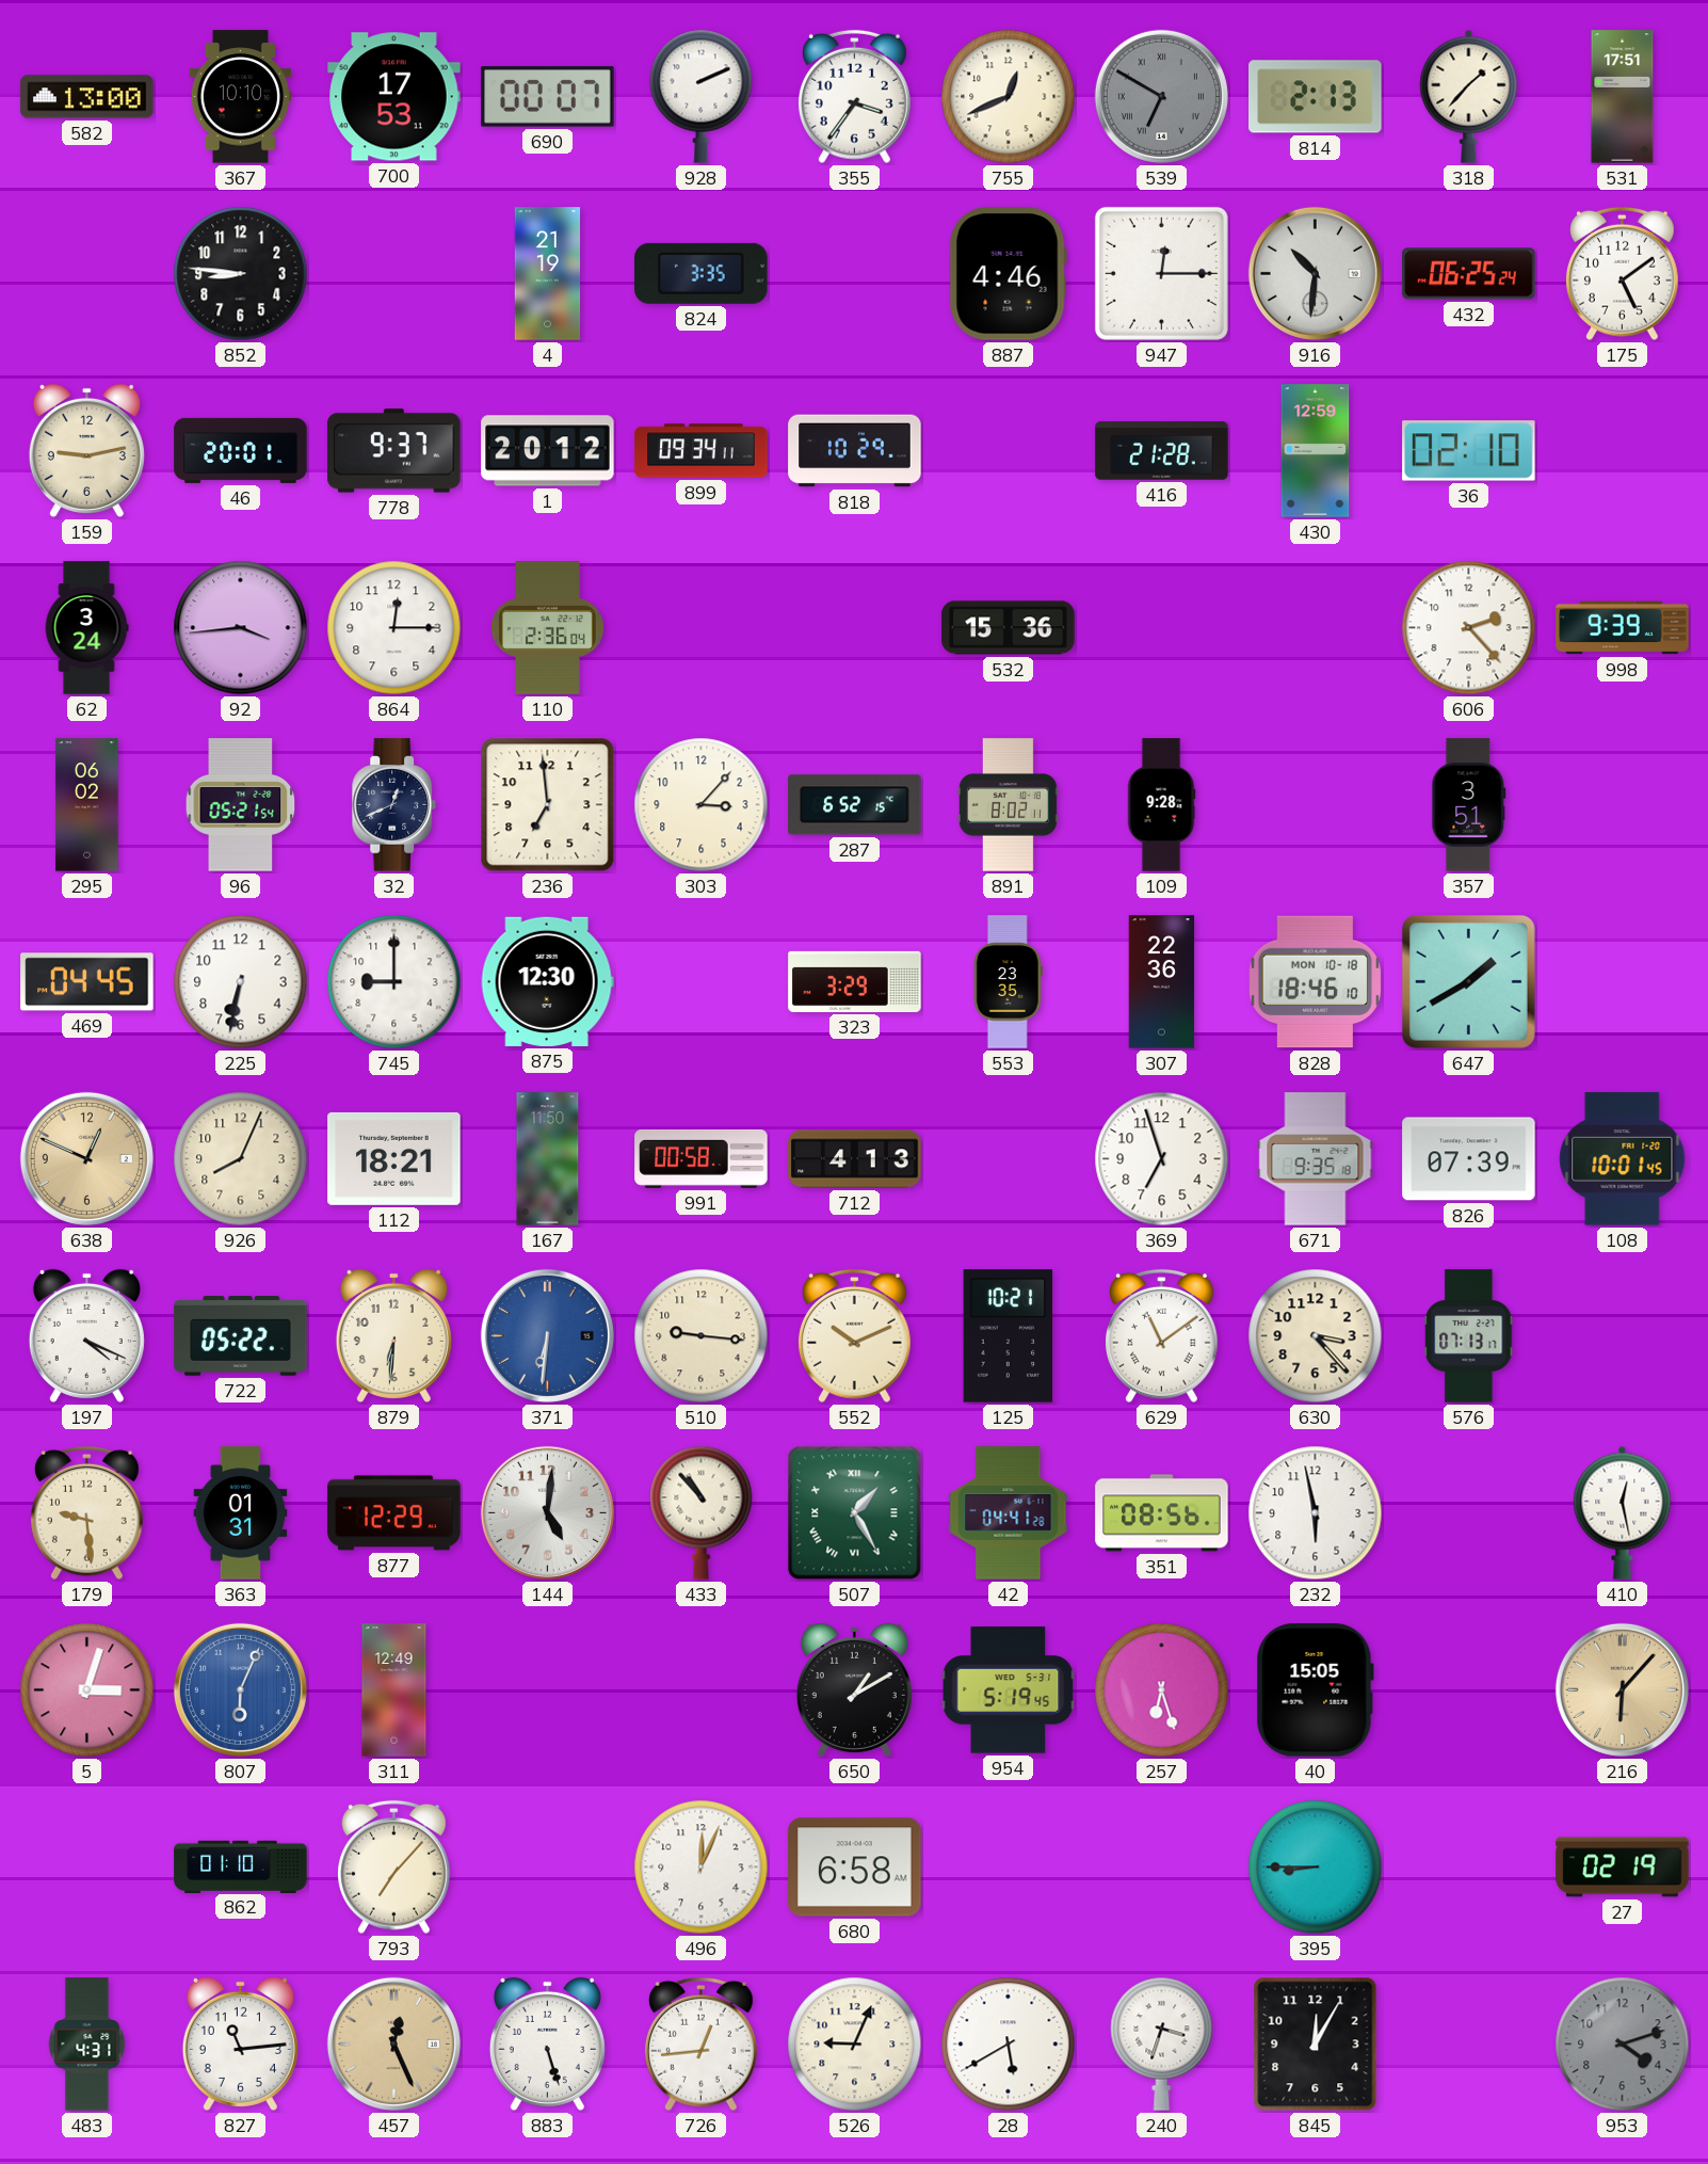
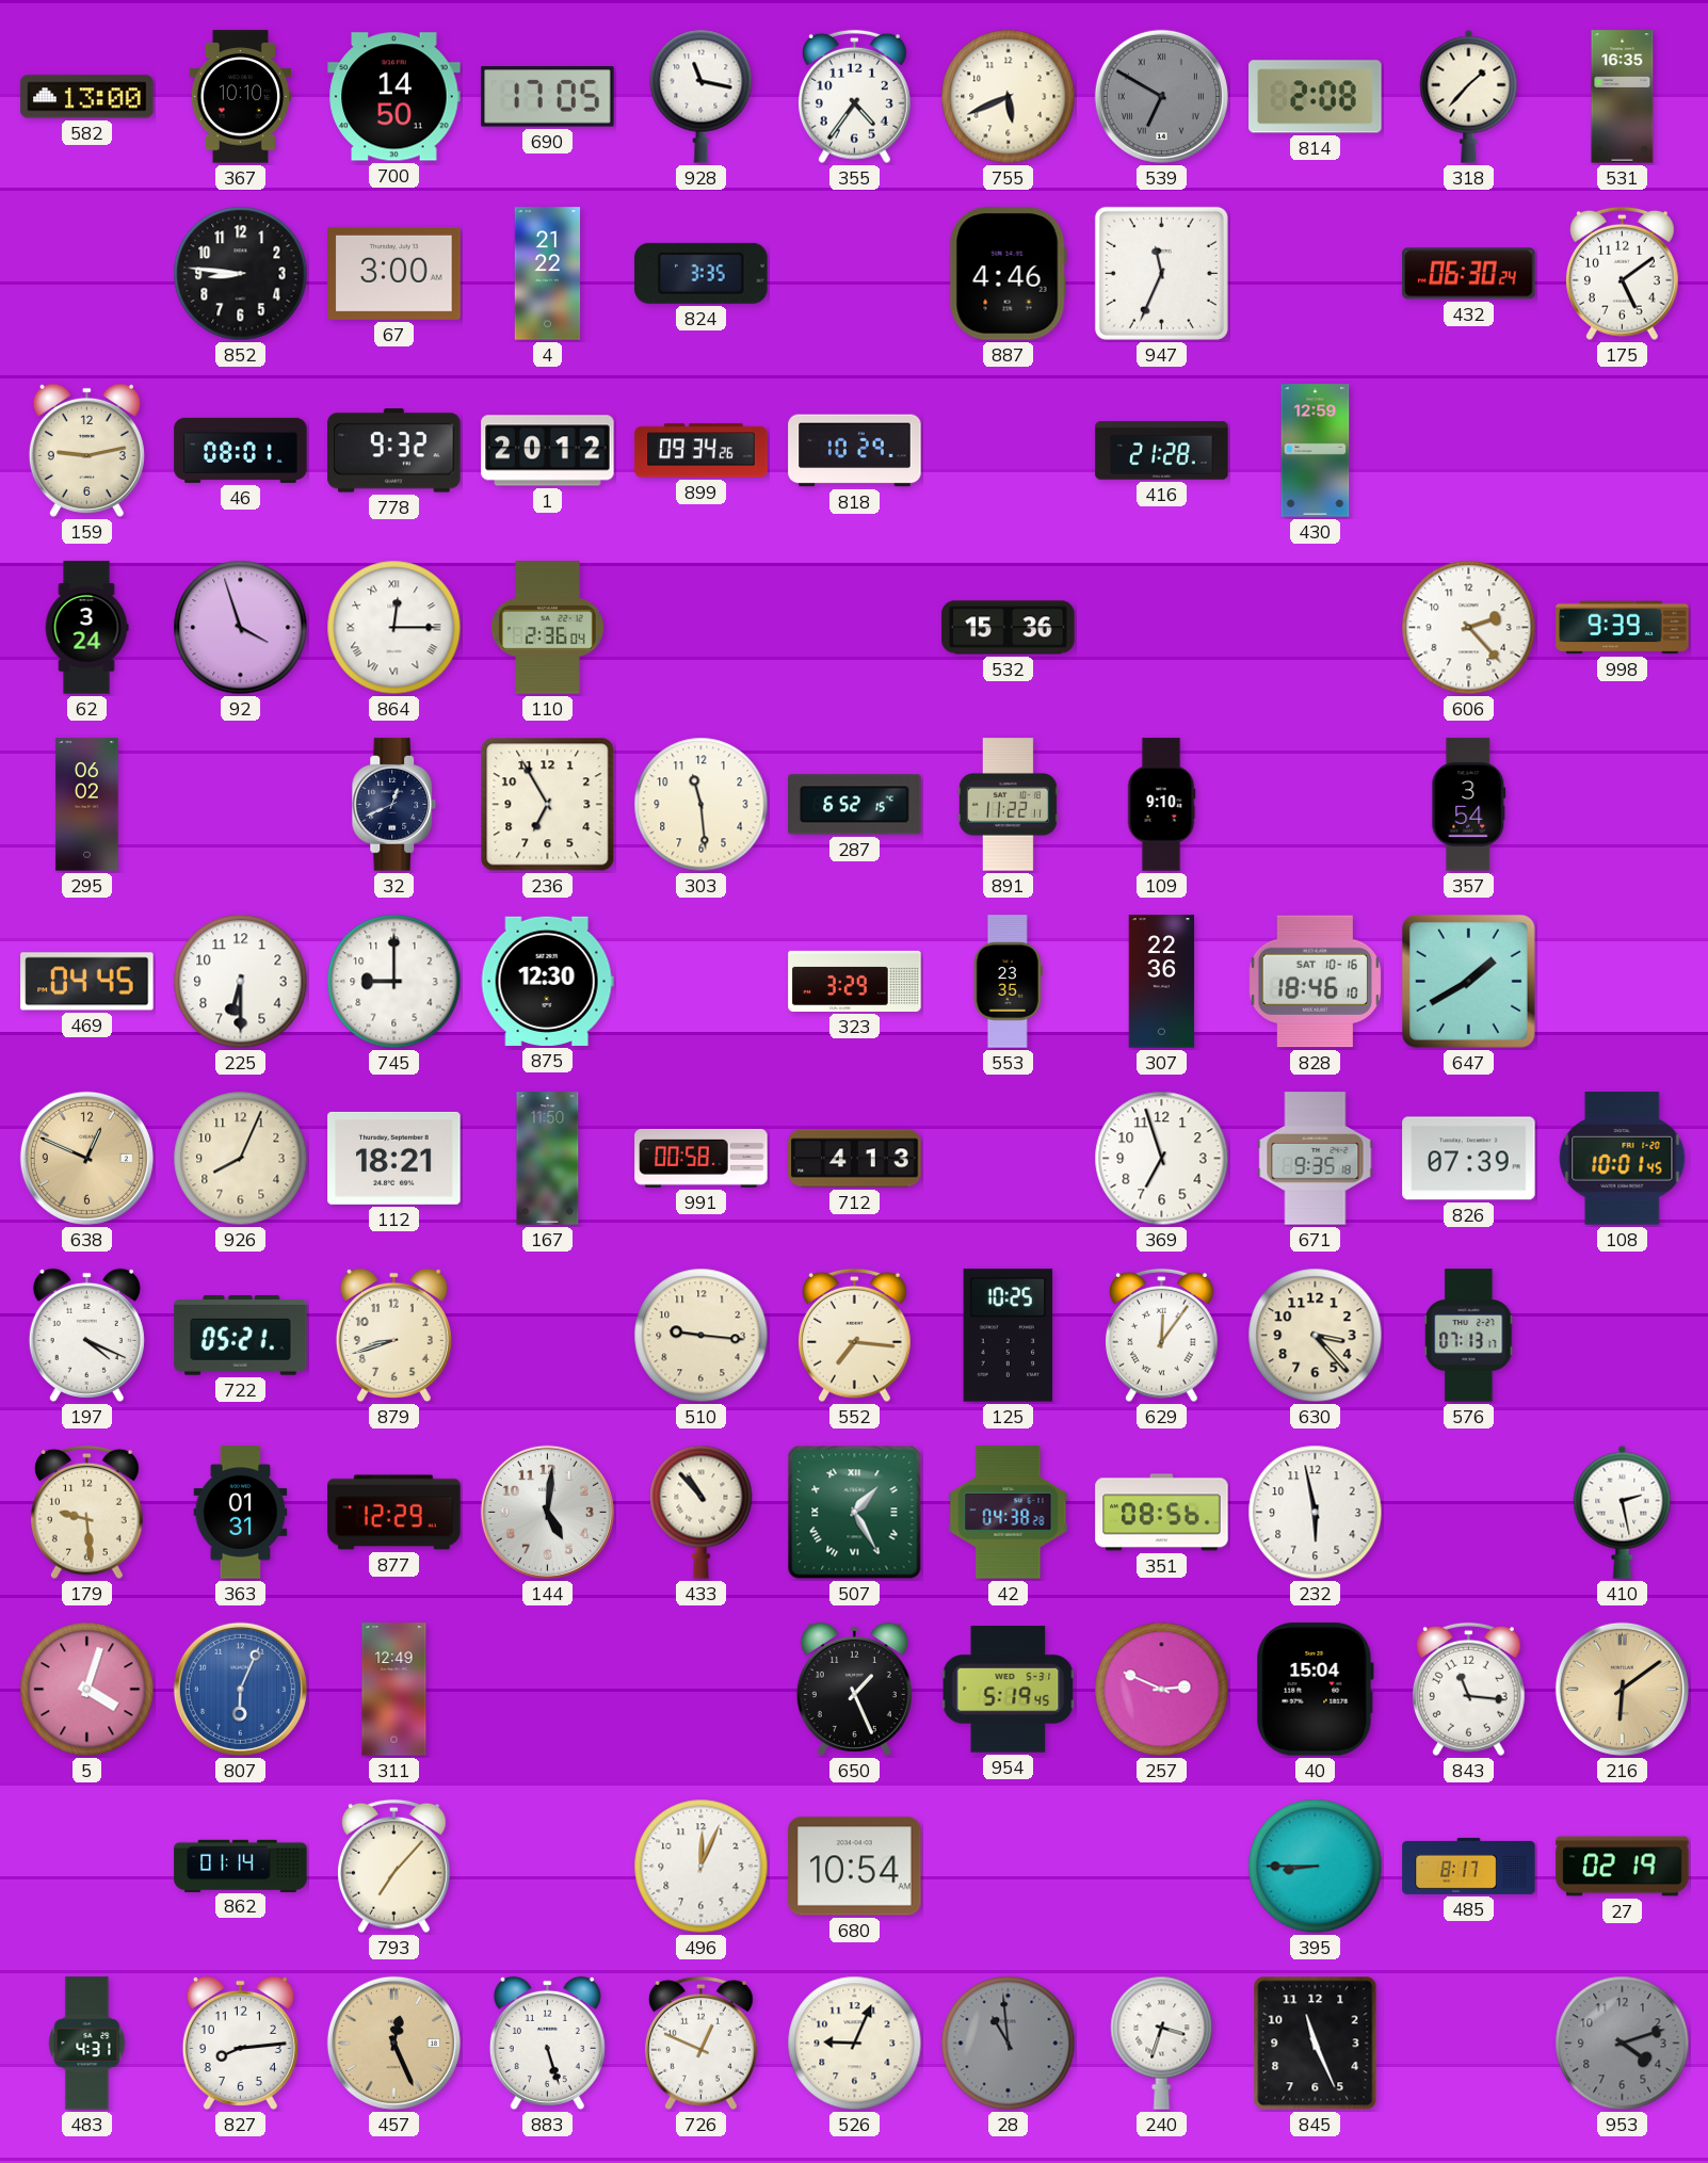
700: 17:53 -> 14:50 (394, 97)
690: 00:07 -> 17:05 (548, 97)
928: 2:11 -> 11:17 (702, 96)
355: 3:36 -> 4:36 (854, 97)
755: 12:41 -> 5:41 (1009, 97)
814: 2:13 -> 2:08 (1316, 97)
531: 17:51 -> 16:35 (1623, 97)
67: none -> 3:00 (394, 273)
4: 21:19 -> 21:22 (548, 274)
947: 12:15 -> 11:34 (1161, 273)
916: 10:31 -> none (1315, 273)
432: 06:25 -> 06:30 (1469, 274)
46: 20:01 -> 08:01 (241, 450)
778: 9:37 -> 9:32 (394, 451)
899: 09:34:11 -> 09:34:26 (702, 451)
36: 02:10 -> none (1469, 451)
92: 3:44 -> 3:57 (241, 628)
864 numerals: Arabic -> Roman (394, 628)
96: 05:21 -> none (241, 805)
236: 6:59 -> 6:55 (548, 805)
303: 3:07 -> 11:29 (702, 805)
891: 8:02 -> 11:22 (1008, 805)
109: 9:28 -> 9:10 (1161, 805)
357: 3:51 -> 3:54 (1469, 805)
225: 6:32 -> 6:30 (241, 982)
828 date: MON 10-18 -> SAT 10-16 (1315, 982)
722: 05:22 -> 05:21 (241, 1336)
879: 6:31 -> 8:42 (393, 1335)
371: 6:31 -> none (547, 1335)
552: 10:11 -> 7:16 (854, 1336)
125: 10:21 -> 10:25 (1009, 1336)
629: 11:09 -> 12:06 (1161, 1336)
42: 04:41 -> 04:38 (1009, 1513)
410: 12:28 -> 2:28 (1623, 1512)
5: 3:03 -> 4:03 (87, 1690)
650: 1:10 -> 1:26 (854, 1689)
257: 6:27 -> 2:49 (1162, 1690)
40: 15:05 -> 15:04 (1315, 1690)
843: none -> 11:16 (1468, 1690)
216: 6:07 -> 6:09 (1622, 1689)
862: 01:10 -> 01:14 (241, 1866)
680: 6:58 -> 10:54 (855, 1867)
485: none -> 8:17 (1469, 1866)
827: 11:14 -> 8:14 (240, 2043)
726: 12:44 -> 12:49 (700, 2044)
28: 5:40 -> 10:59 (1009, 2044)
28 dial: white -> grey (1009, 2044)
845: 12:05 -> 11:26 (1316, 2044)
